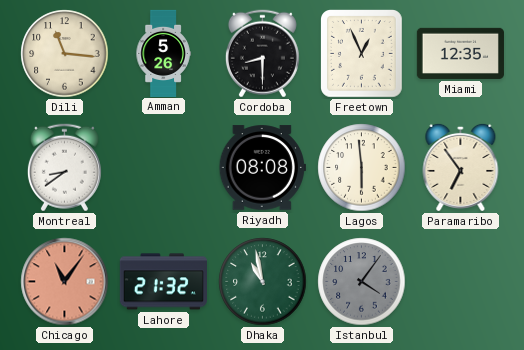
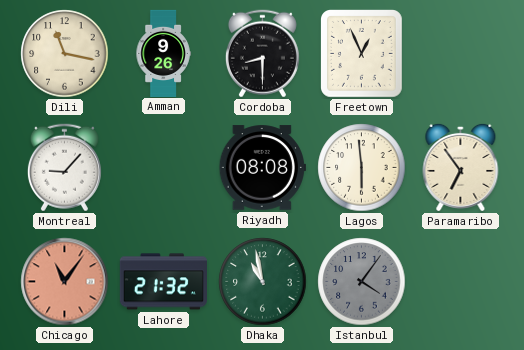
Dili: 11:16 -> 11:17 (65, 54)
Amman: 5:26 -> 9:26 (163, 53)
Miami: 12:35 -> none (460, 53)
Montreal: 8:39 -> 9:07 (64, 168)
